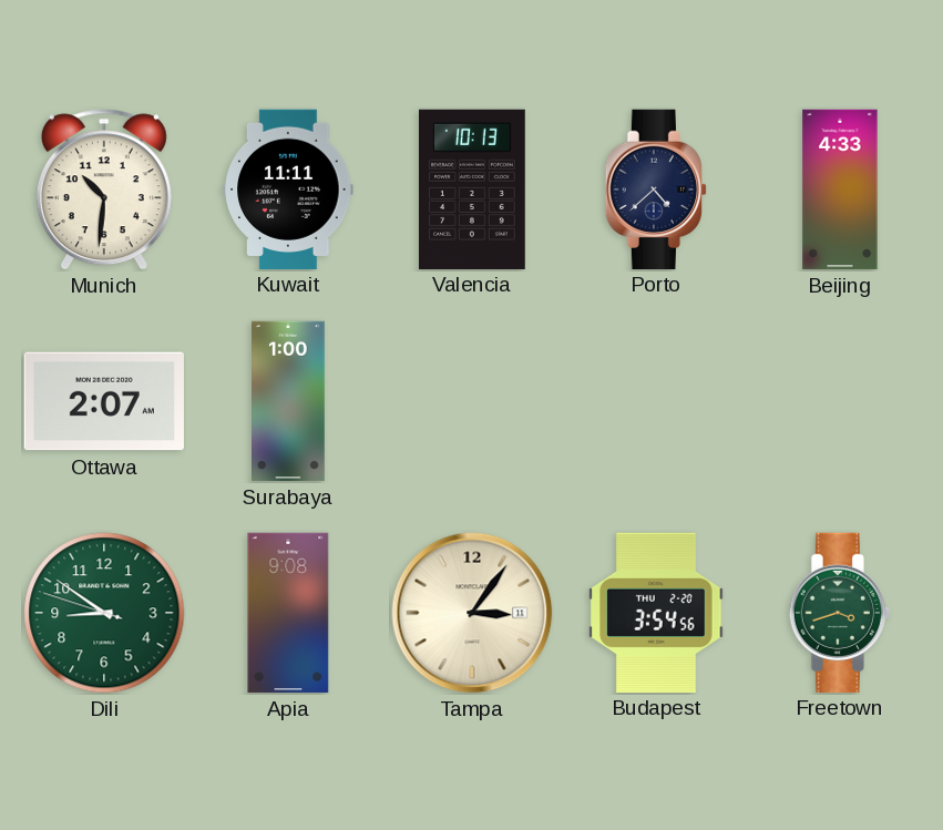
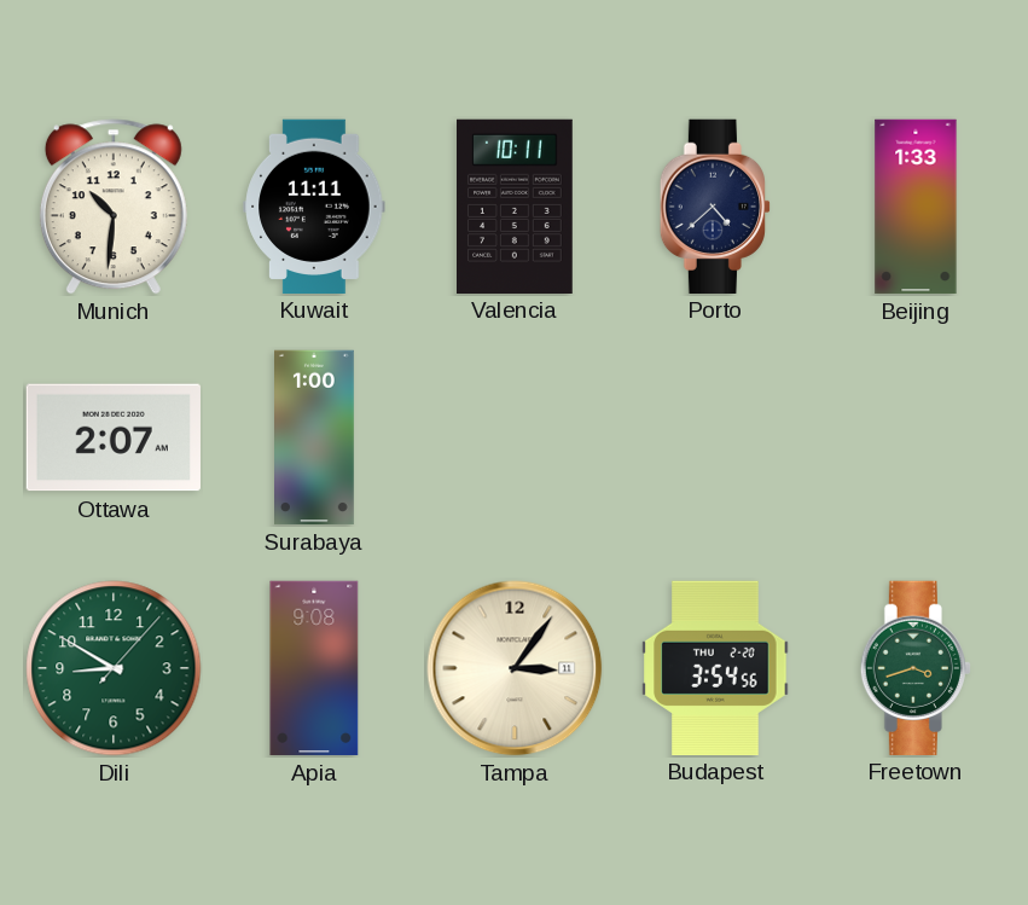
Valencia: 10:13 -> 10:11 (516, 205)
Beijing: 4:33 -> 1:33 (916, 207)
Dili: 8:50:48 -> 8:50:07 (114, 668)
